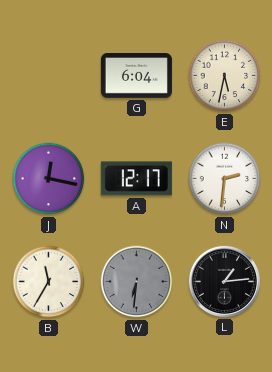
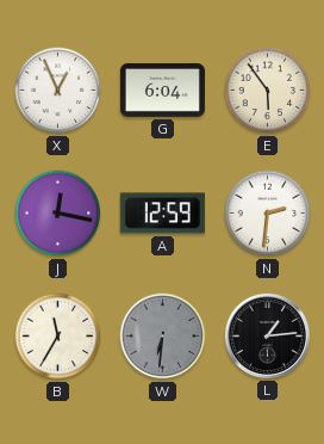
X: none -> 12:56 (58, 91)
E: 5:32 -> 5:54 (268, 91)
A: 12:17 -> 12:59 (162, 214)
